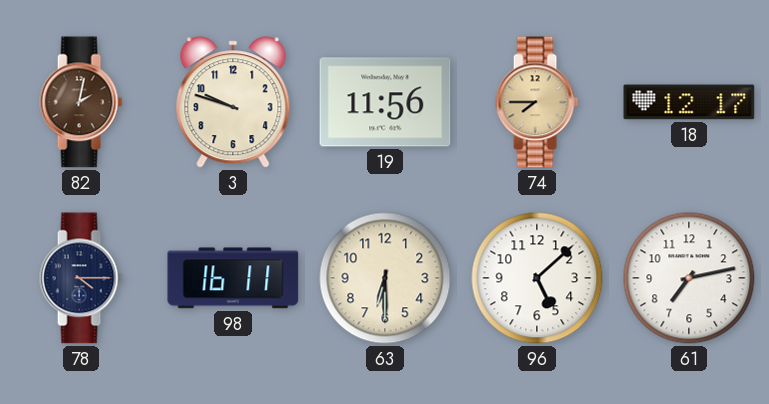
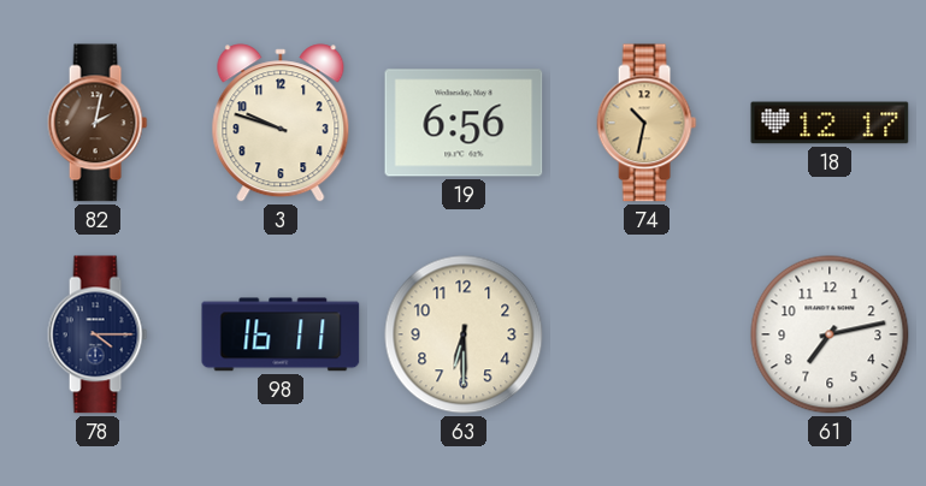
19: 11:56 -> 6:56 (464, 123)
74: 7:45 -> 10:32 (647, 123)
96: 5:08 -> none (537, 278)
